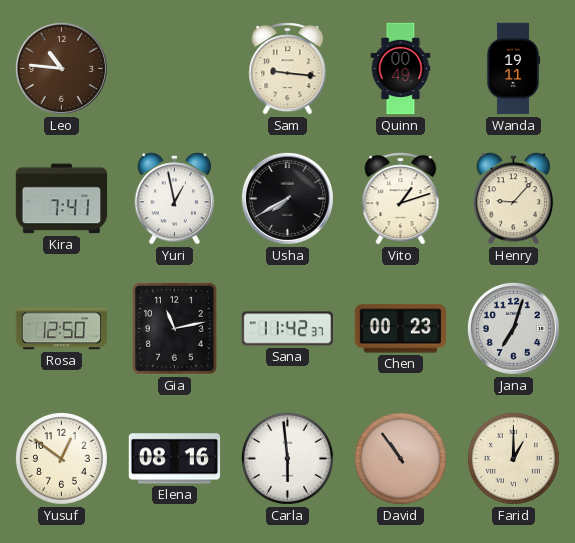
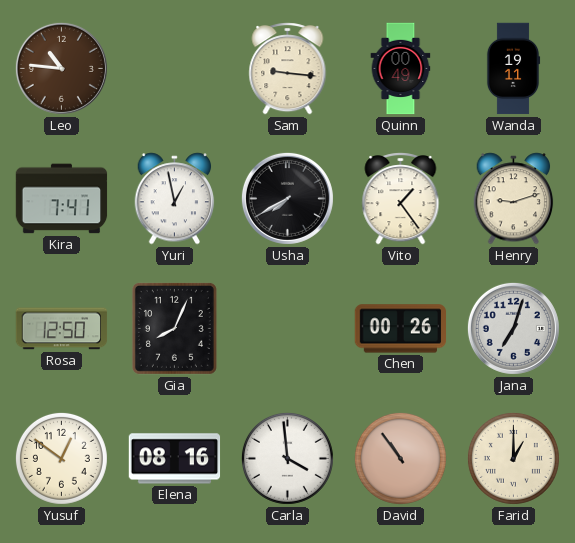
Vito: 1:12 -> 1:24 (401, 199)
Henry: 9:07 -> 9:12 (514, 199)
Gia: 11:13 -> 8:04 (174, 328)
Sana: 11:42 -> none (287, 329)
Chen: 00:23 -> 00:26 (401, 329)
Carla: 5:59 -> 3:59 (287, 458)
